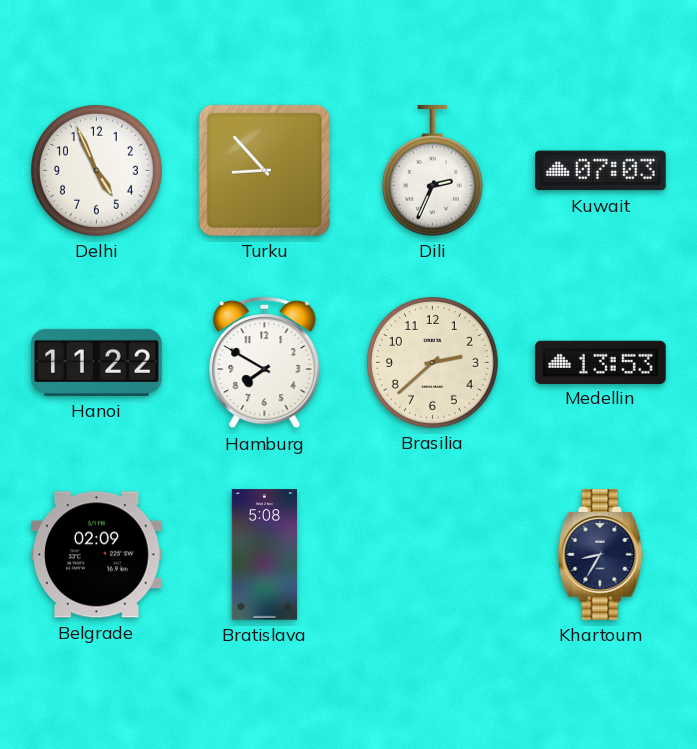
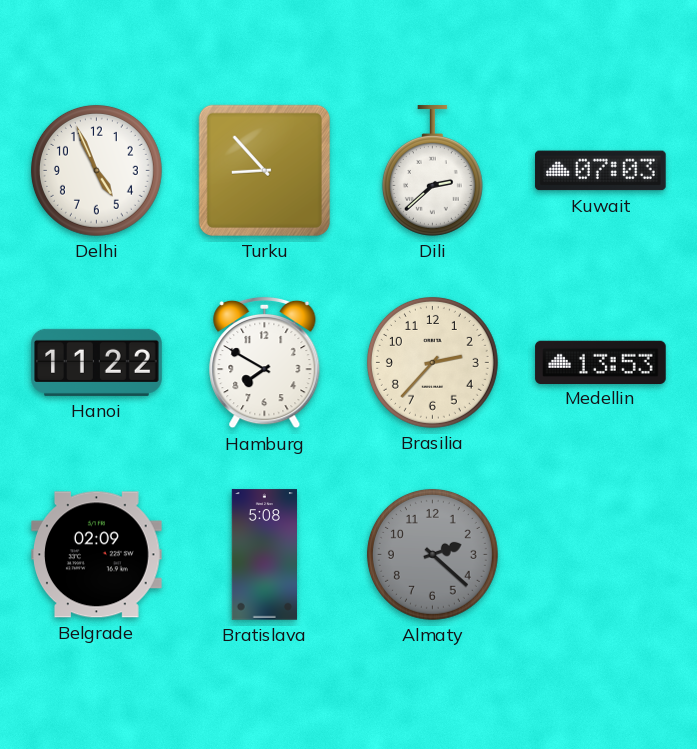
Dili: 2:34 -> 2:38 (432, 171)
Brasilia: 2:38 -> 2:37 (432, 362)
Almaty: none -> 2:22 (432, 554)
Khartoum: 8:35 -> none (601, 555)
